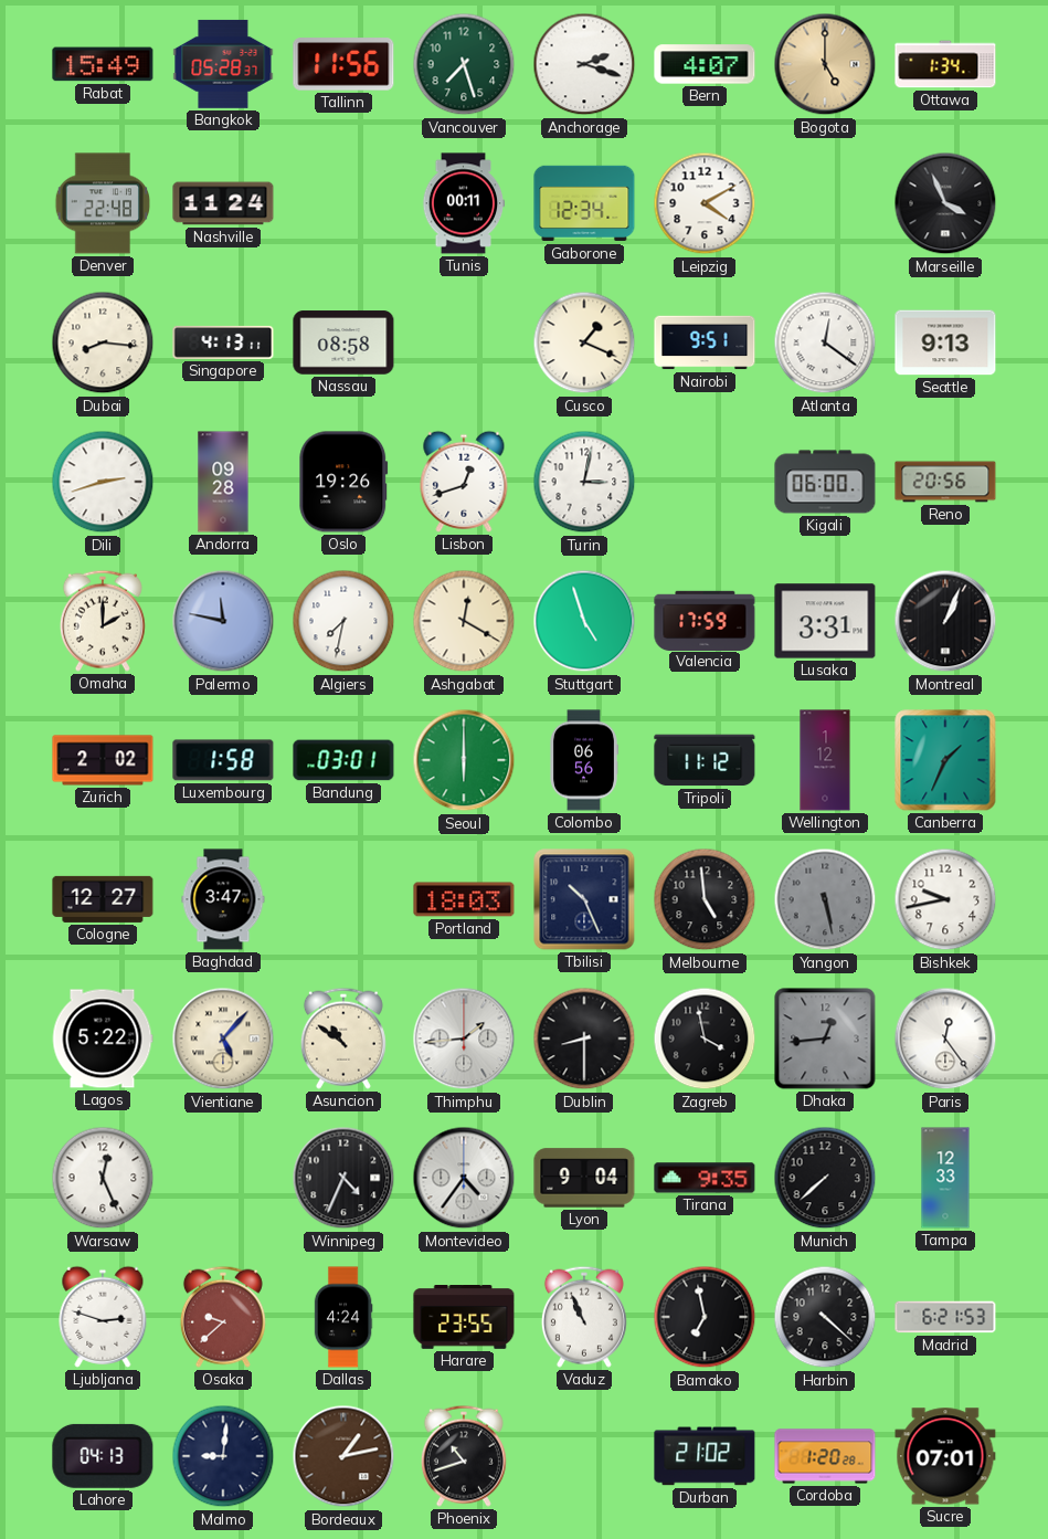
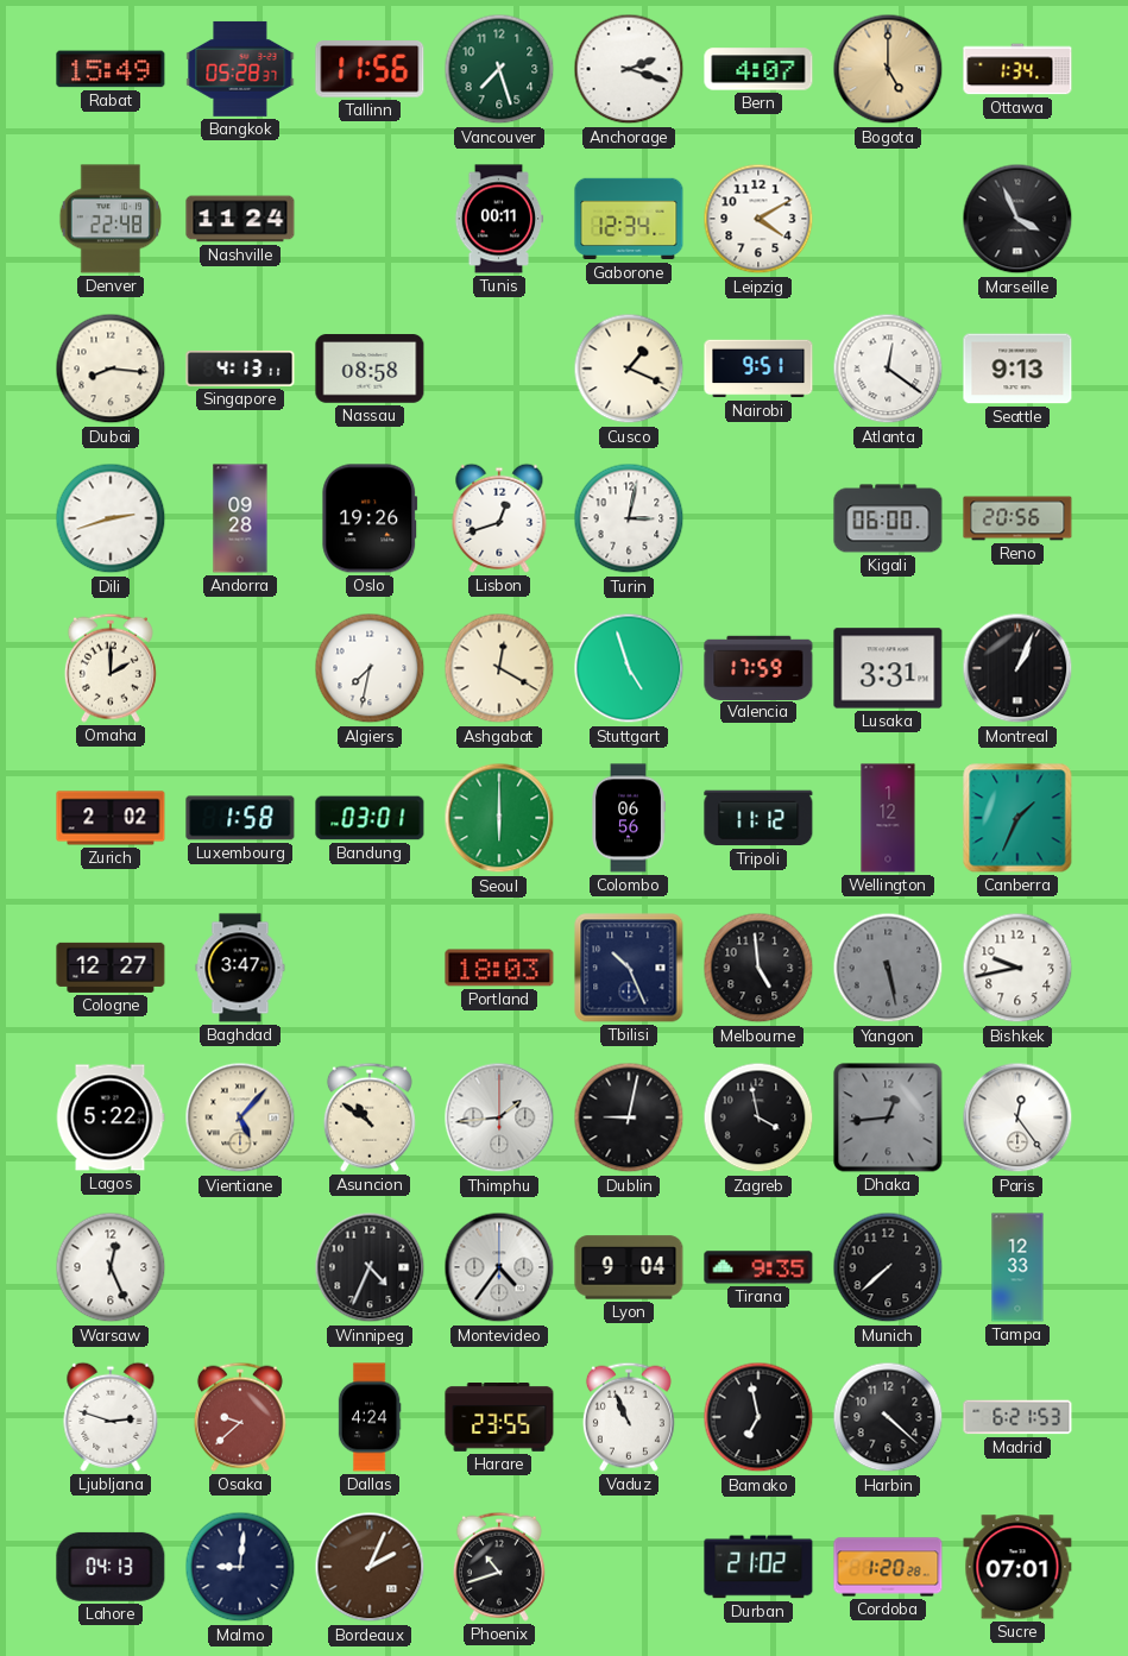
Palermo: 11:47 -> none (223, 621)
Dublin: 8:30 -> 9:02 (629, 1117)
Bordeaux: 1:13 -> 2:04 (370, 1567)
